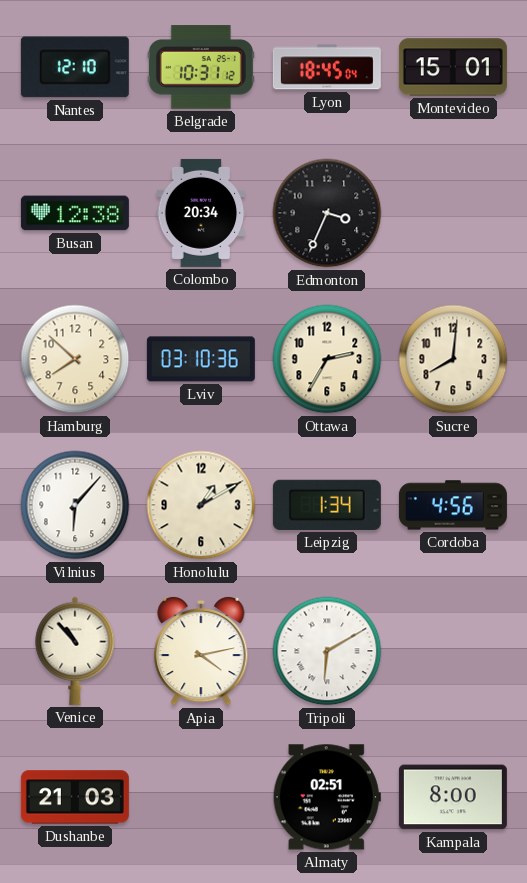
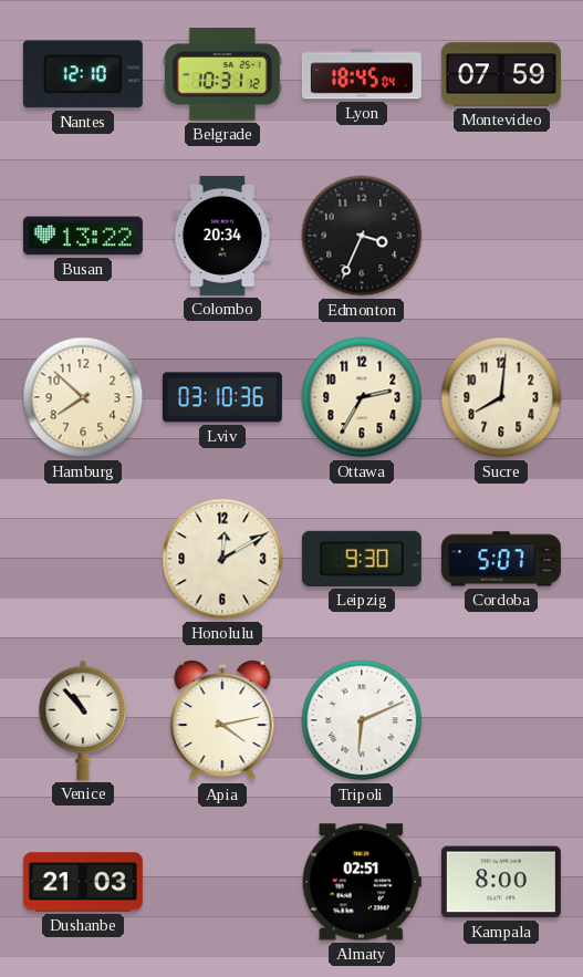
Montevideo: 15:01 -> 07:59 (501, 74)
Busan: 12:38 -> 13:22 (83, 236)
Vilnius: 6:07 -> none (75, 505)
Honolulu: 1:10 -> 12:10 (222, 559)
Leipzig: 1:34 -> 9:30 (362, 559)
Cordoba: 4:56 -> 5:07 (501, 559)
Tripoli: 6:10 -> 6:11 (362, 720)
